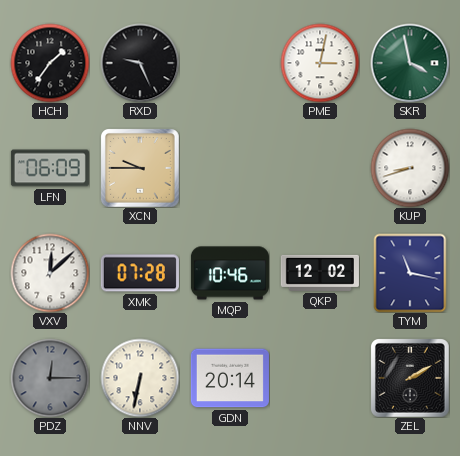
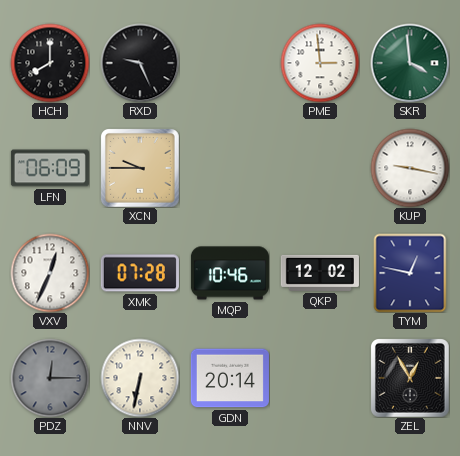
HCH: 1:36 -> 8:00 (50, 63)
PME: 3:02 -> 2:59 (320, 63)
SKR: 3:58 -> 3:59 (410, 63)
KUP: 8:42 -> 9:17 (410, 168)
VXV: 12:08 -> 12:34 (50, 273)
TYM: 11:17 -> 12:47 (410, 273)
ZEL: 2:10 -> 12:55 (410, 378)
